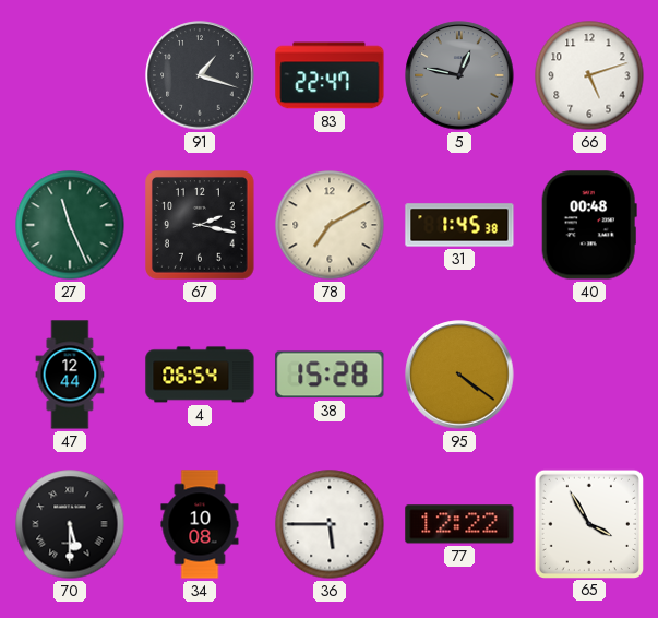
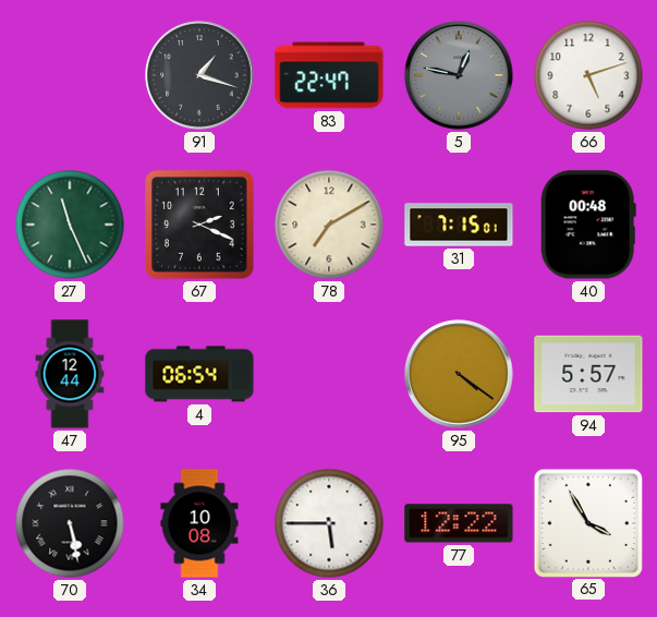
67: 2:17 -> 2:19 (200, 226)
31: 1:45 -> 7:15 (459, 225)
38: 15:28 -> none (330, 375)
94: none -> 5:57 (588, 374)
70: 5:30 -> 5:28 (70, 523)
